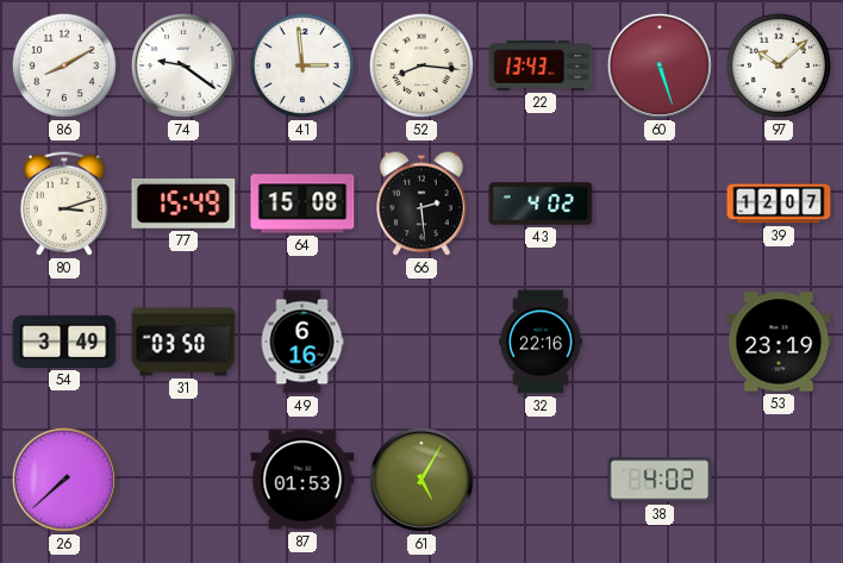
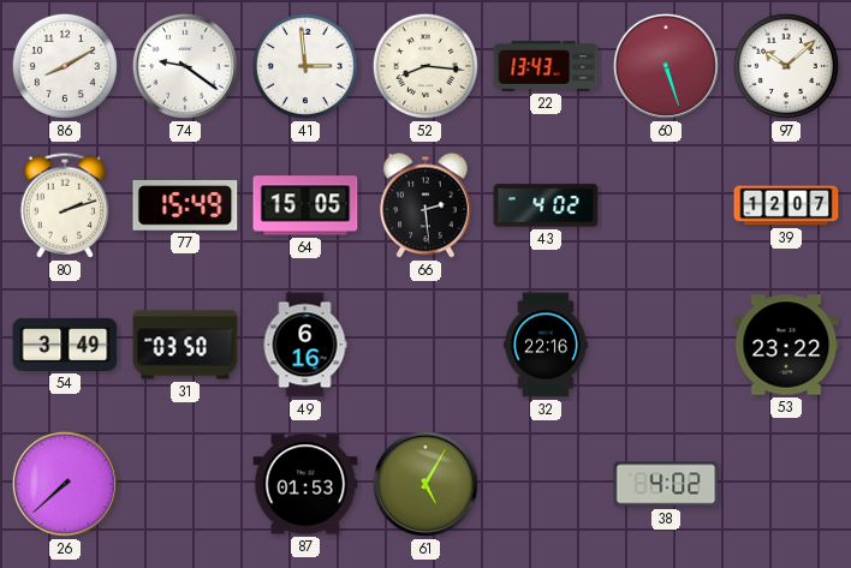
80: 3:12 -> 2:12 (65, 205)
64: 15:08 -> 15:05 (305, 205)
53: 23:19 -> 23:22 (786, 345)
